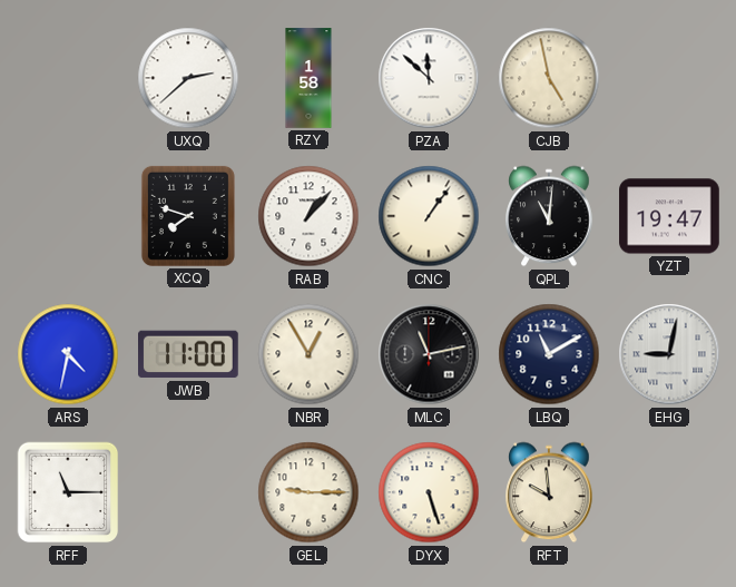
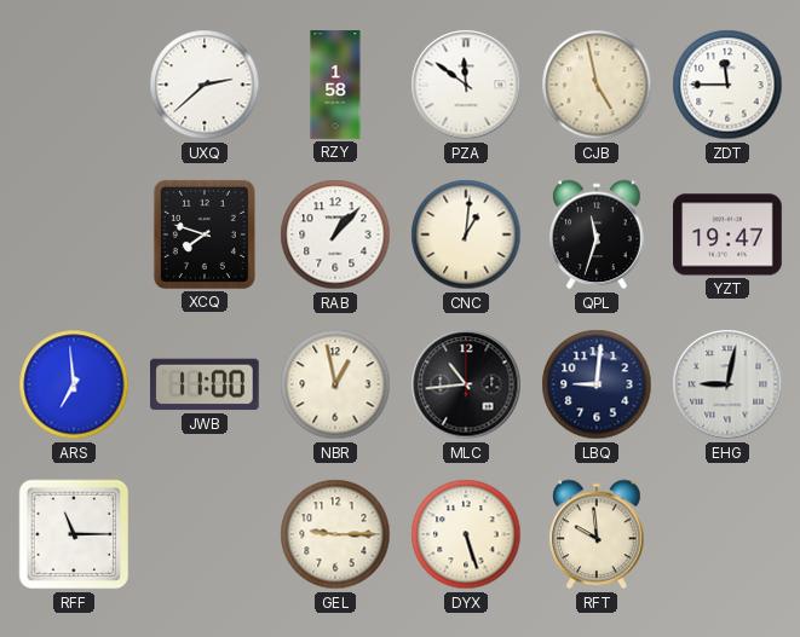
PZA: 11:52 -> 11:51 (466, 85)
ZDT: none -> 11:45 (727, 85)
CNC: 1:06 -> 1:01 (466, 234)
QPL: 11:01 -> 11:33 (597, 234)
ARS: 4:32 -> 6:59 (74, 384)
NBR: 12:55 -> 12:58 (335, 384)
MLC: 11:13 -> 10:44 (466, 384)
LBQ: 11:10 -> 9:01 (597, 384)
